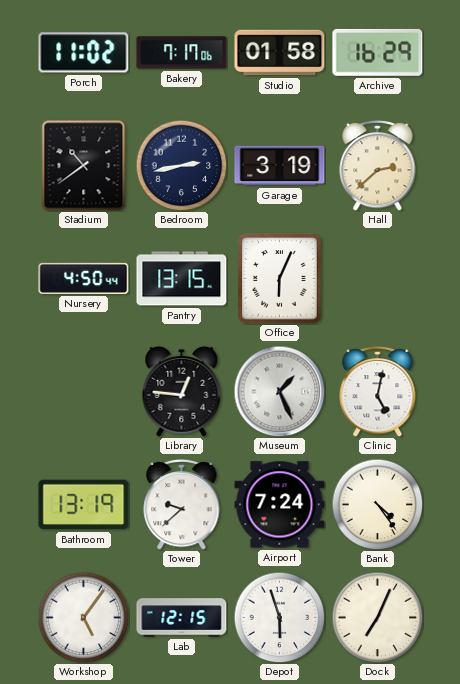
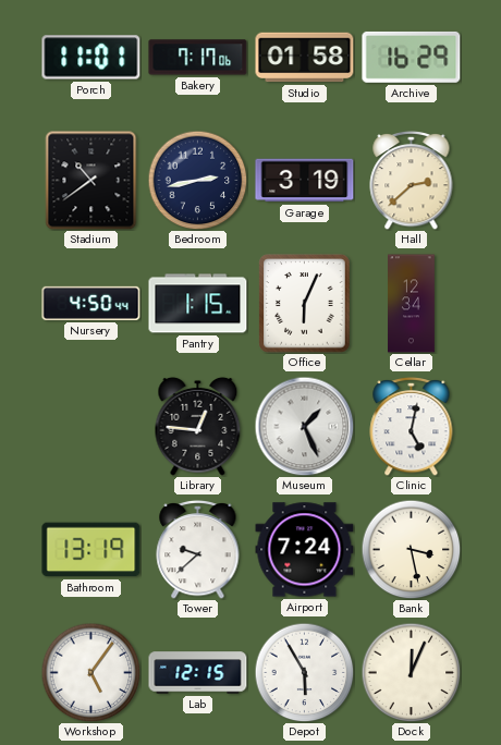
Porch: 11:02 -> 11:01 (91, 58)
Pantry: 13:15 -> 1:15 (198, 304)
Cellar: none -> 12:34 (412, 304)
Bank: 4:24 -> 3:28 (411, 549)
Depot: 5:57 -> 5:55 (304, 672)
Dock: 7:04 -> 12:04 (411, 672)
